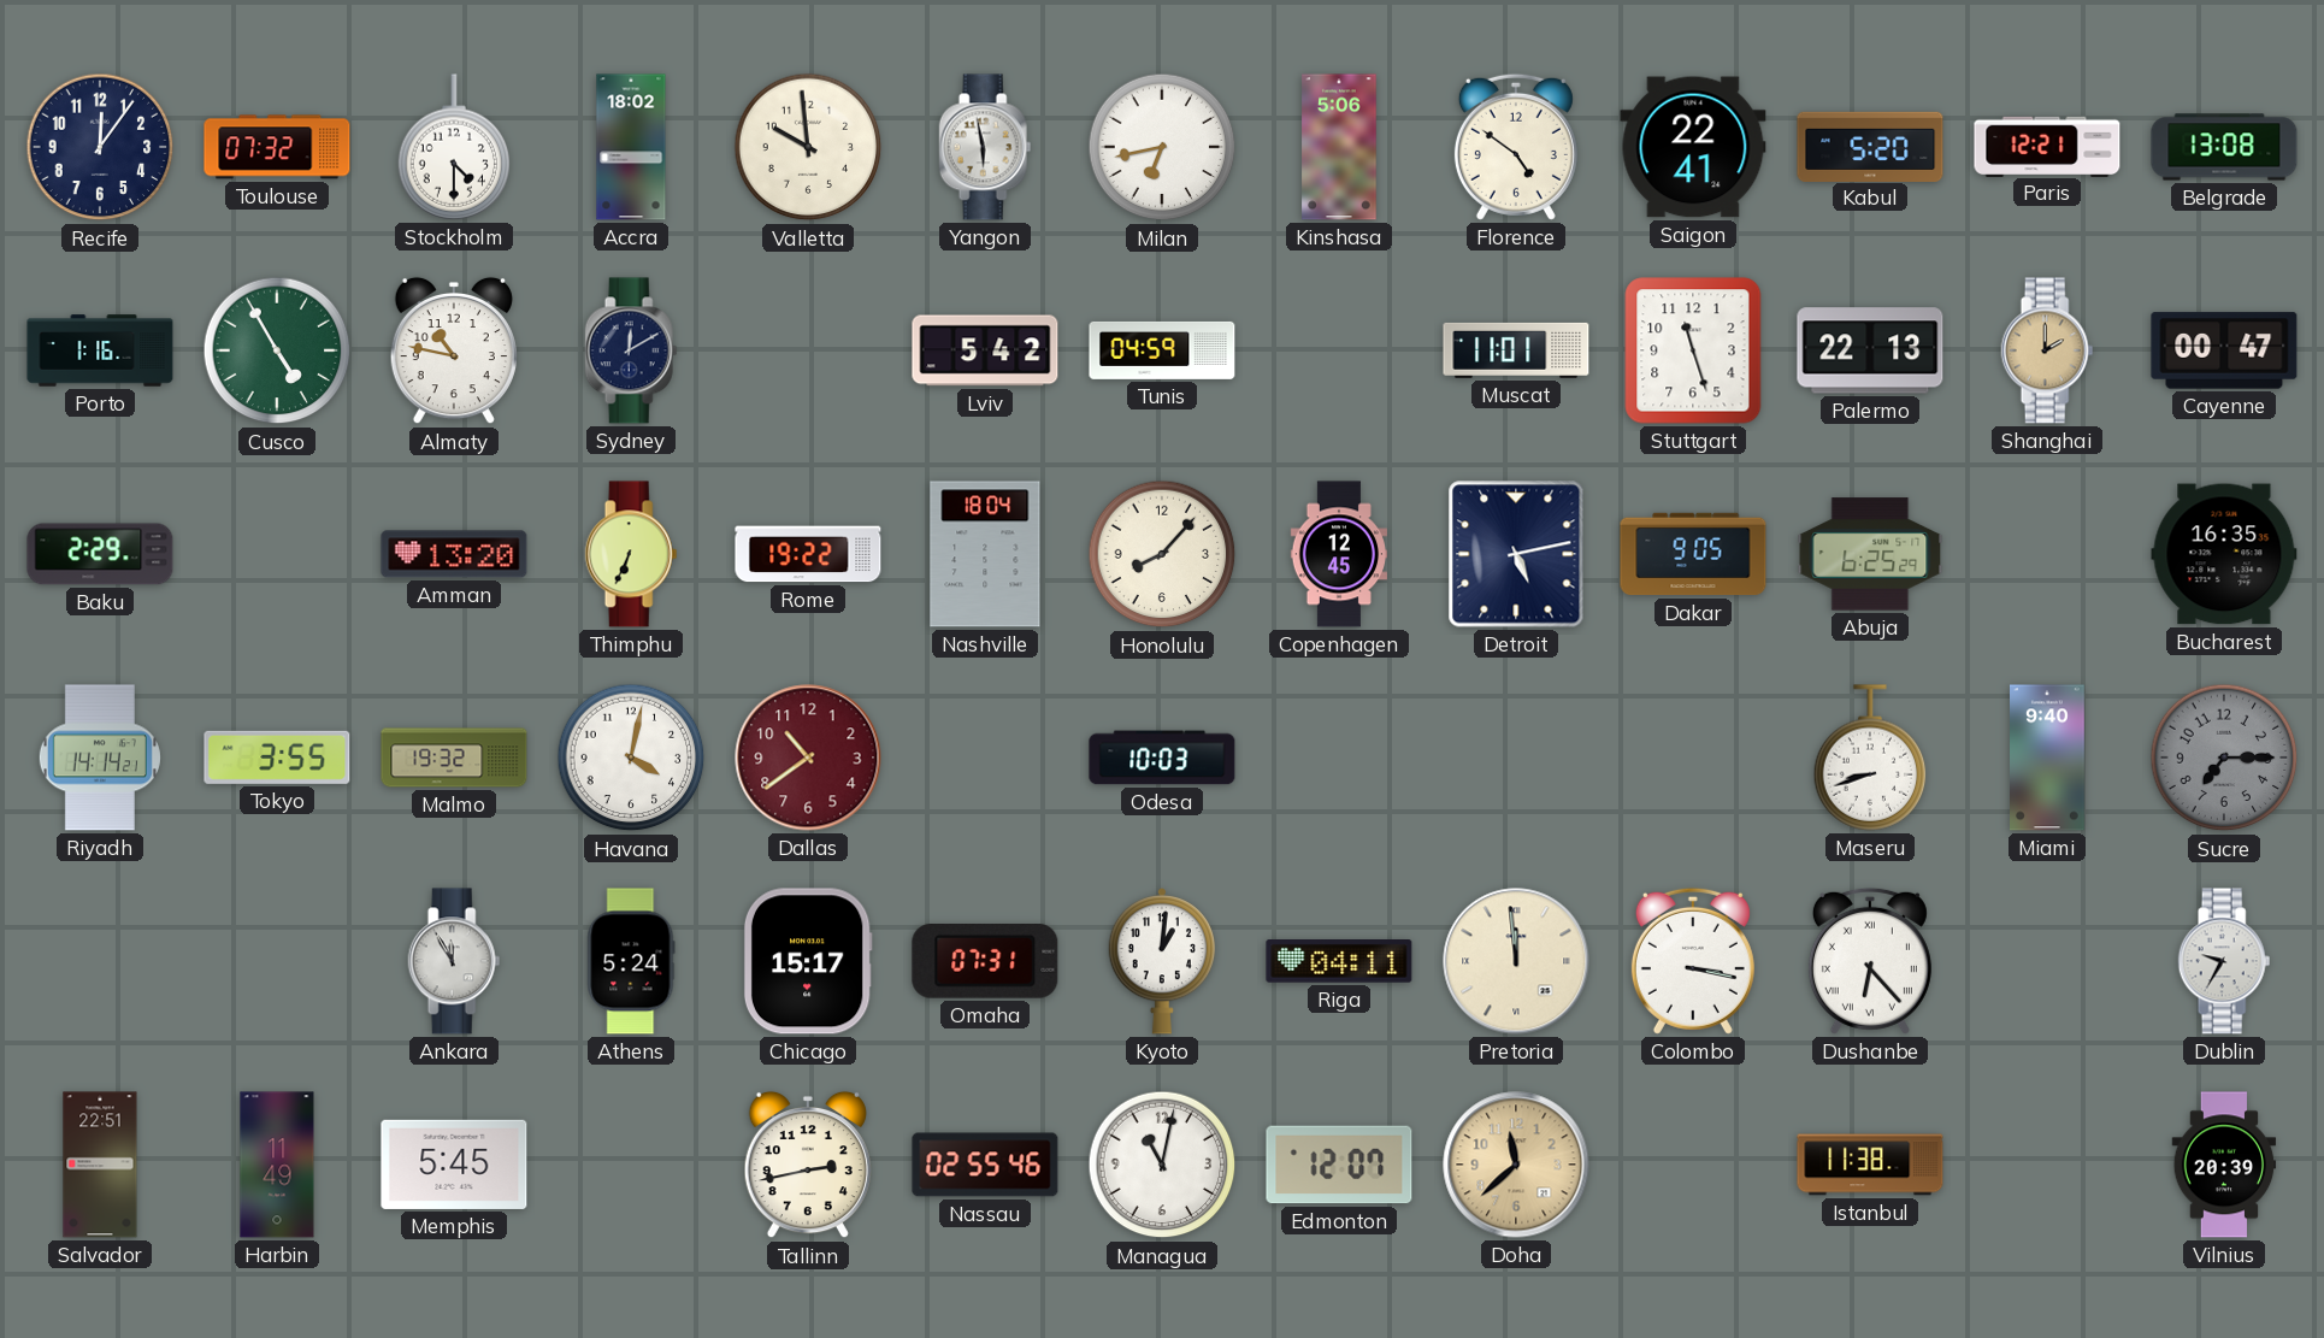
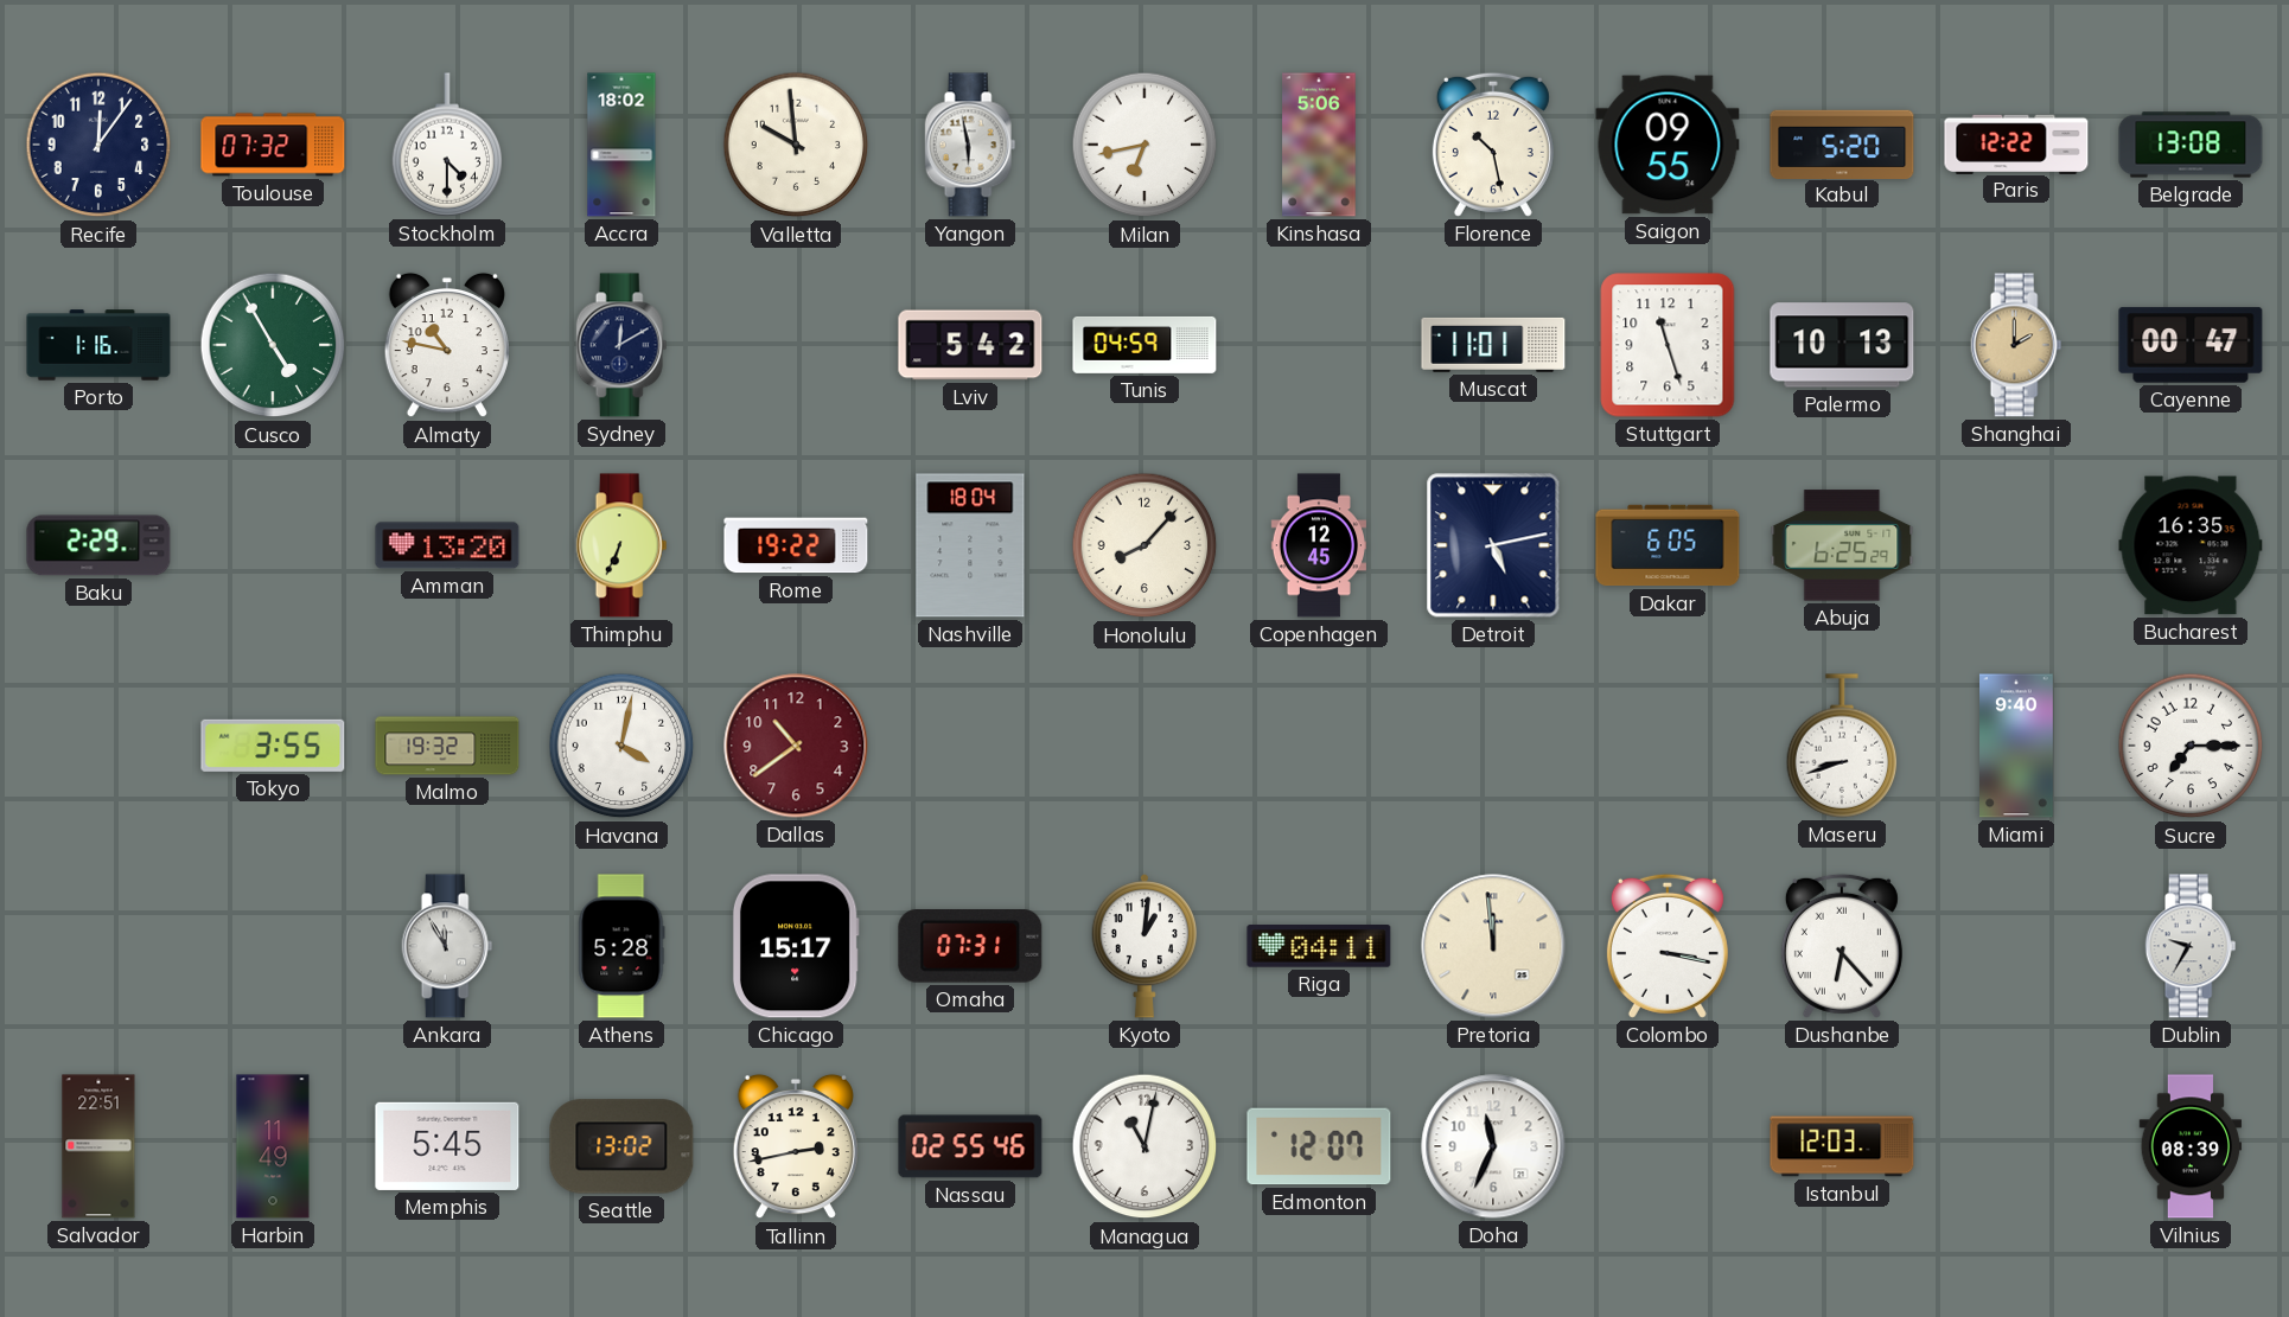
Florence: 4:51 -> 10:28 (1493, 145)
Saigon: 22:41 -> 09:55 (1668, 145)
Paris: 12:21 -> 12:22 (2016, 143)
Palermo: 22:13 -> 10:13 (1842, 345)
Dakar: 9:05 -> 6:05 (1668, 545)
Riyadh: 14:14 -> none (100, 758)
Odesa: 10:03 -> none (1162, 758)
Sucre dial: grey -> white (2191, 746)
Athens: 5:24 -> 5:28 (621, 946)
Seattle: none -> 13:02 (621, 1146)
Doha: 11:38 -> 11:34 (1493, 1146)
Doha dial: champagne -> white (1493, 1146)
Istanbul: 11:38 -> 12:03 (1842, 1146)
Vilnius: 20:39 -> 08:39 (2191, 1146)
